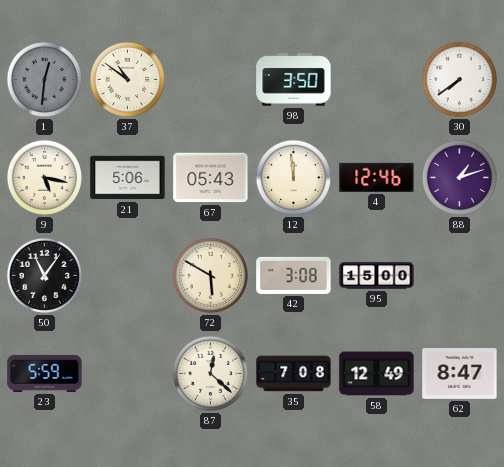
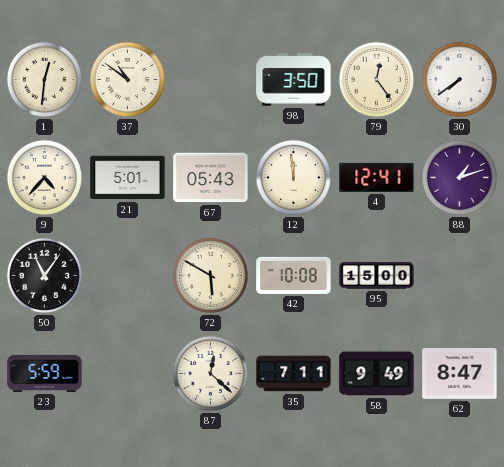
1 dial: grey -> cream (44, 79)
79: none -> 12:24 (376, 79)
9: 5:17 -> 4:37 (44, 177)
21: 5:06 -> 5:01 (128, 178)
4: 12:46 -> 12:41 (377, 177)
42: 3:08 -> 10:08 (294, 275)
35: 7:08 -> 7:11 (294, 374)
58: 12:49 -> 9:49 (377, 374)
